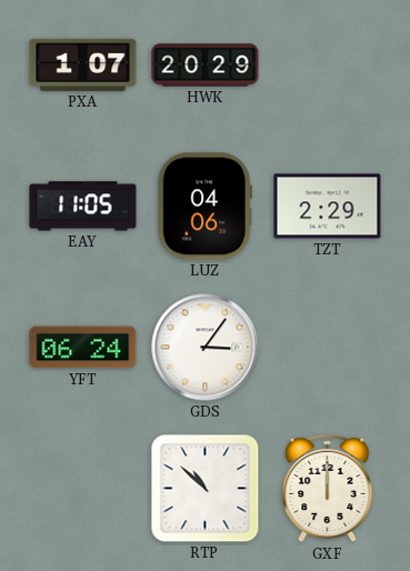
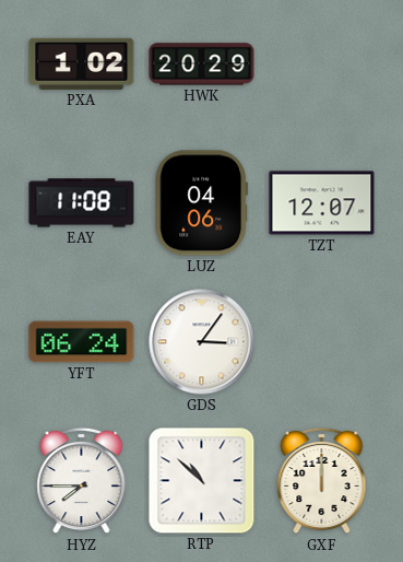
PXA: 1:07 -> 1:02 (82, 63)
EAY: 11:05 -> 11:08 (82, 203)
TZT: 2:29 -> 12:07 (322, 203)
HYZ: none -> 7:45 (82, 481)
